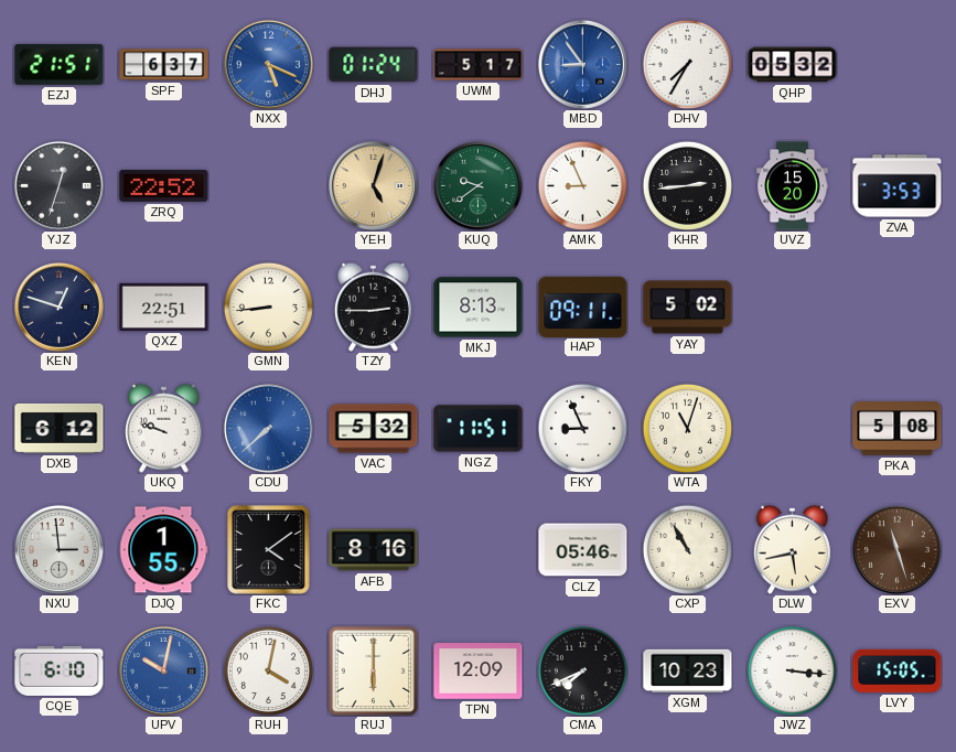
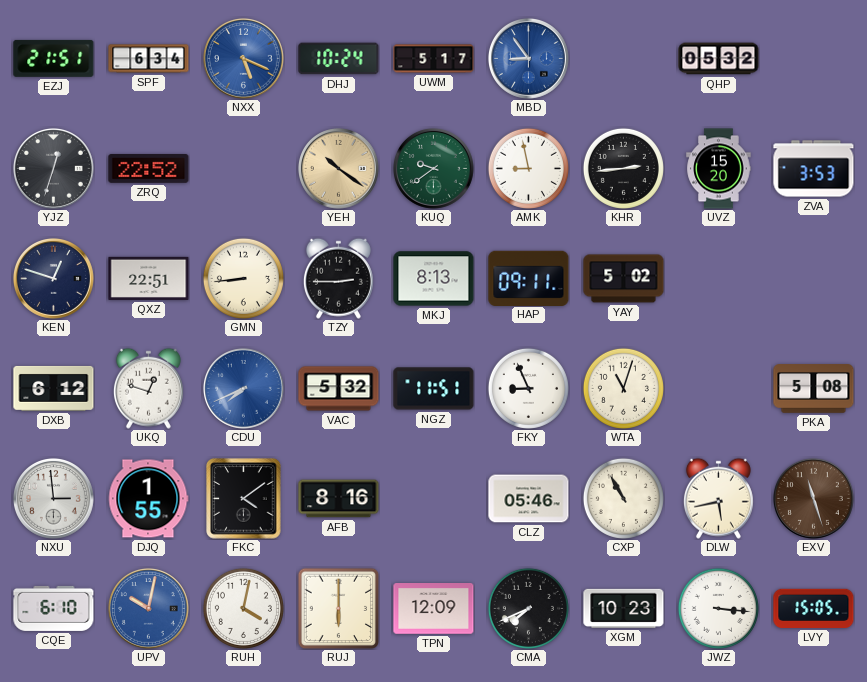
SPF: 6:37 -> 6:34 (149, 59)
DHJ: 01:24 -> 10:24 (339, 59)
DHV: 7:35 -> none (687, 64)
YEH: 5:03 -> 10:21 (338, 168)
AMK: 8:56 -> 8:58 (528, 168)
UKQ: 9:48 -> 12:48 (148, 388)
CDU: 7:38 -> 7:41 (243, 388)
